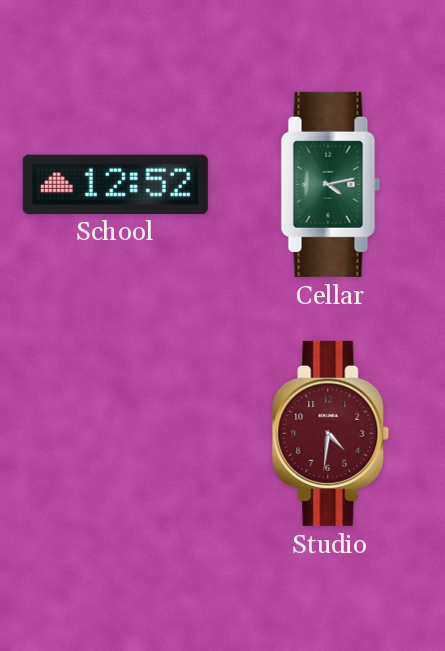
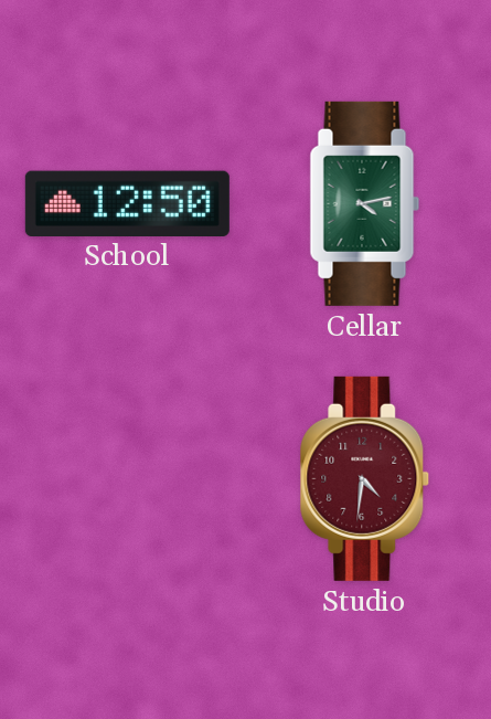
School: 12:52 -> 12:50 (127, 203)
